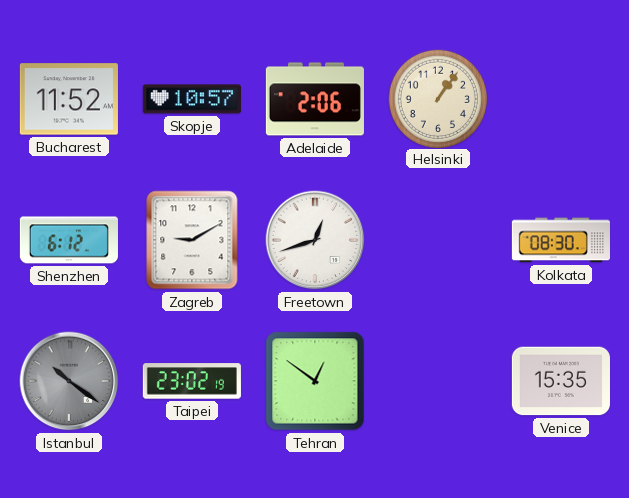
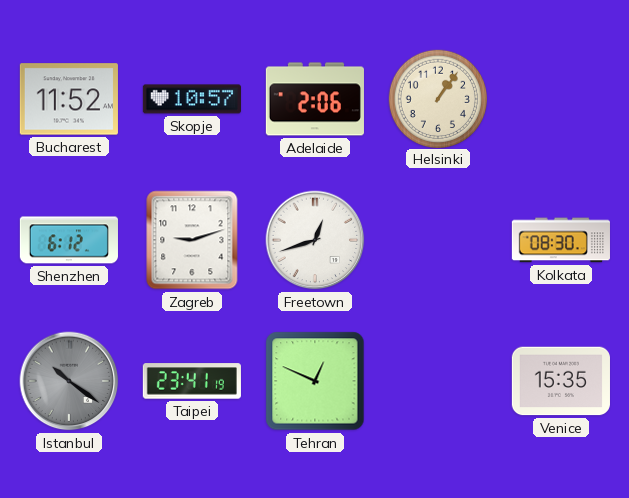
Zagreb: 9:10 -> 9:12 (192, 240)
Taipei: 23:02 -> 23:41 (192, 381)
Tehran: 12:51 -> 12:49 (315, 381)
